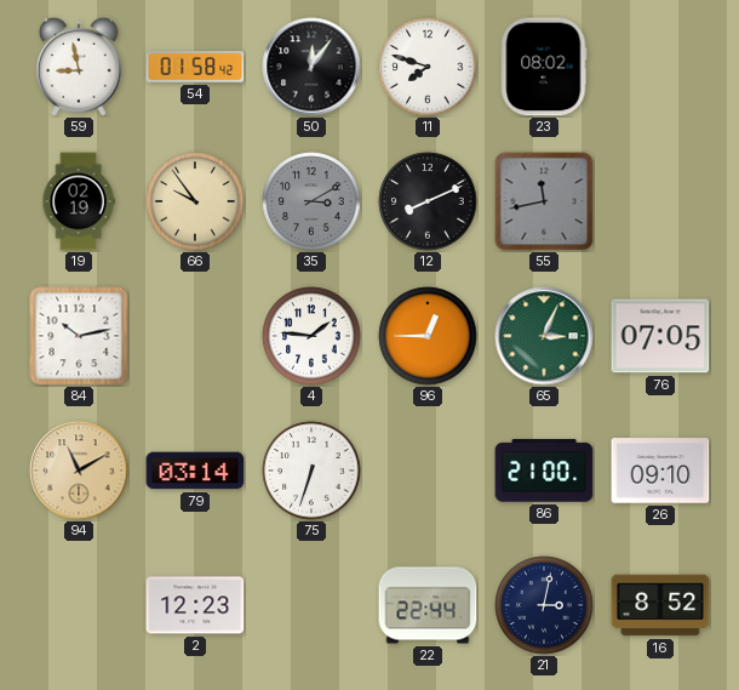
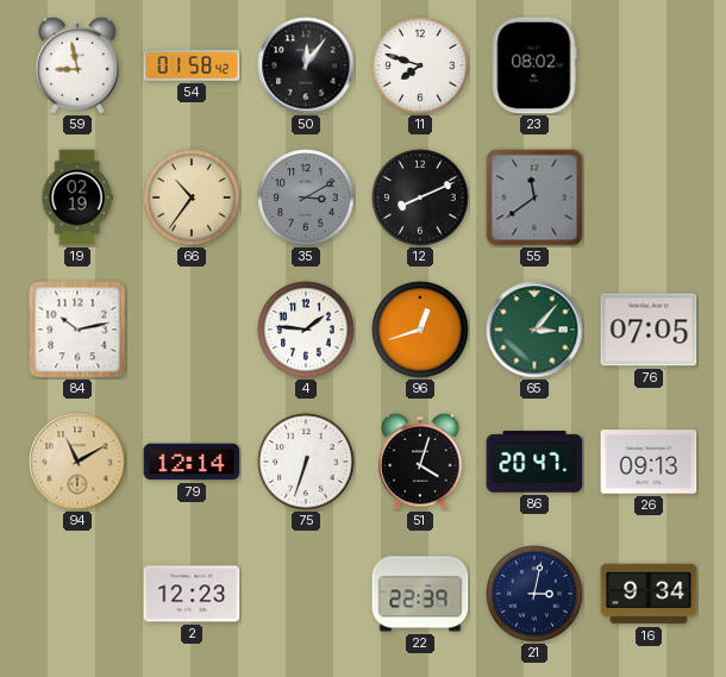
66: 9:54 -> 10:36 (192, 198)
55: 11:43 -> 11:39 (534, 198)
96: 12:45 -> 12:42 (420, 330)
65: 3:04 -> 3:07 (534, 330)
79: 03:14 -> 12:14 (192, 462)
51: none -> 4:03 (420, 462)
86: 21:00 -> 20:47 (534, 462)
26: 09:10 -> 09:13 (649, 462)
22: 22:44 -> 22:39 (420, 594)
16: 8:52 -> 9:34 (649, 594)
